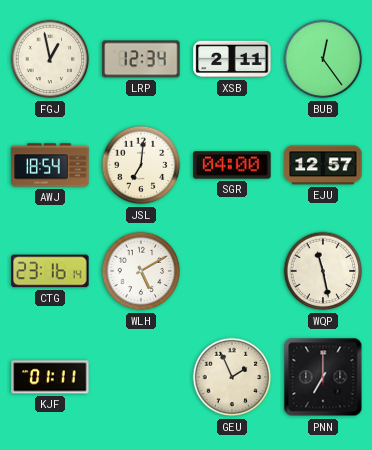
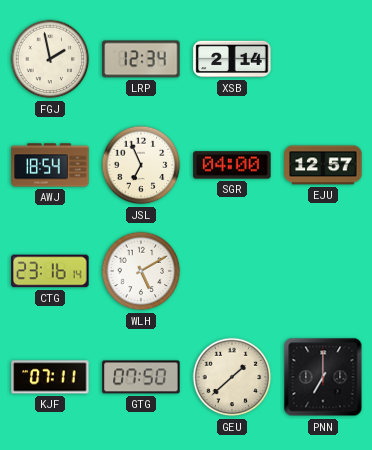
FGJ: 12:58 -> 1:58 (50, 59)
XSB: 2:11 -> 2:14 (232, 59)
BUB: 12:24 -> none (323, 59)
JSL: 7:01 -> 6:56 (141, 165)
WQP: 11:28 -> none (323, 271)
KJF: 01:11 -> 07:11 (50, 377)
GTG: none -> 07:50 (141, 377)
GEU: 1:56 -> 1:38 (232, 377)
